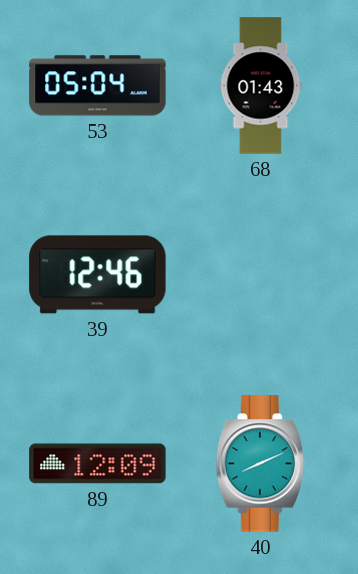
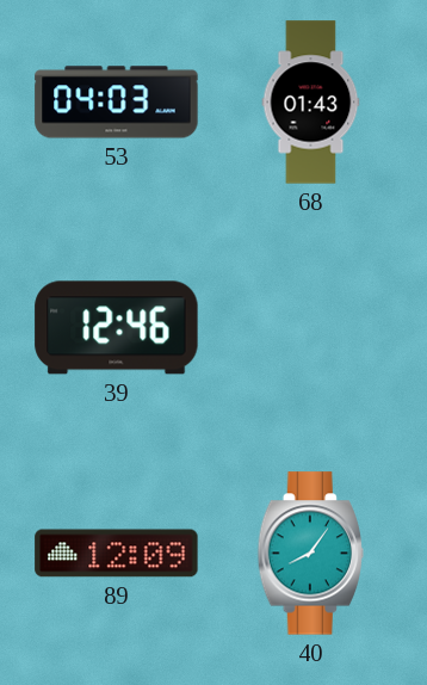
53: 05:04 -> 04:03 (117, 103)
40: 8:11 -> 8:06 (310, 554)
